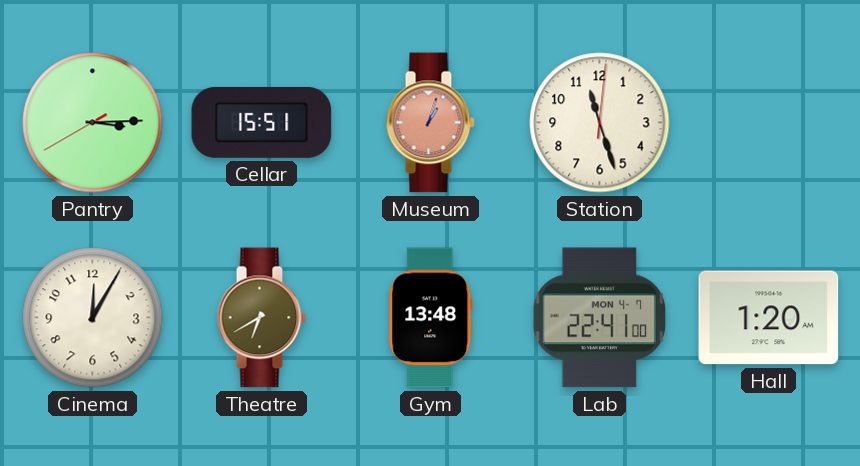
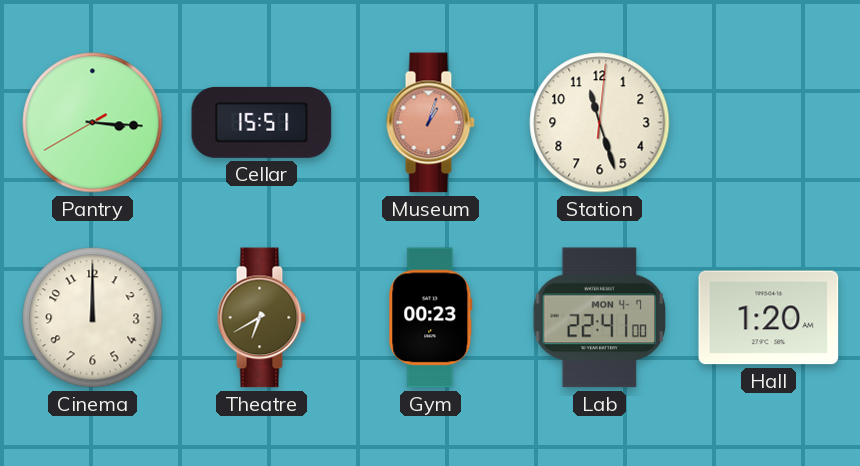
Pantry: 3:14 -> 3:15 (93, 123)
Cinema: 12:05 -> 12:00 (93, 318)
Gym: 13:48 -> 00:23 (431, 318)
